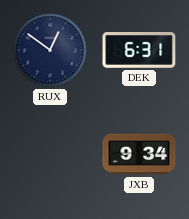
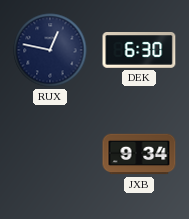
RUX: 12:51 -> 12:47 (50, 50)
DEK: 6:31 -> 6:30 (139, 51)
